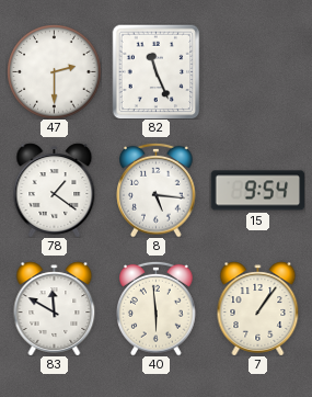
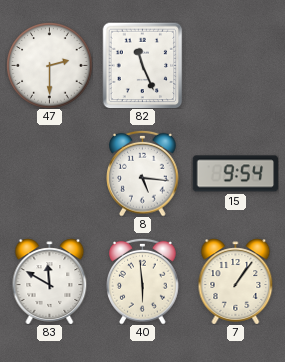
78: 1:21 -> none (55, 190)
